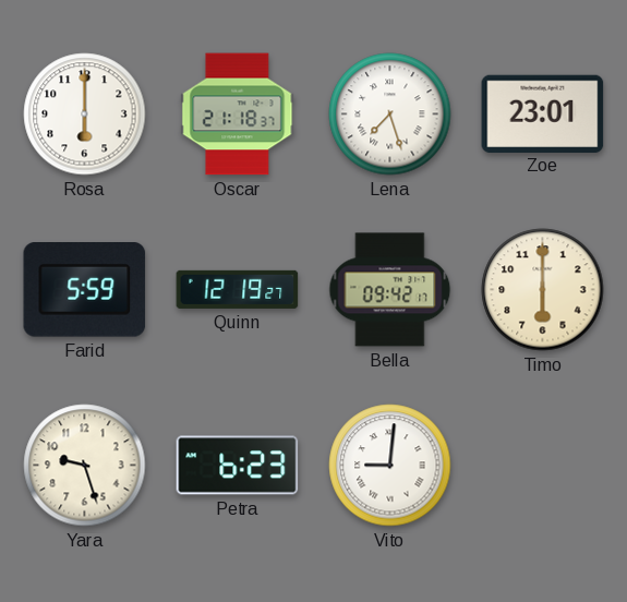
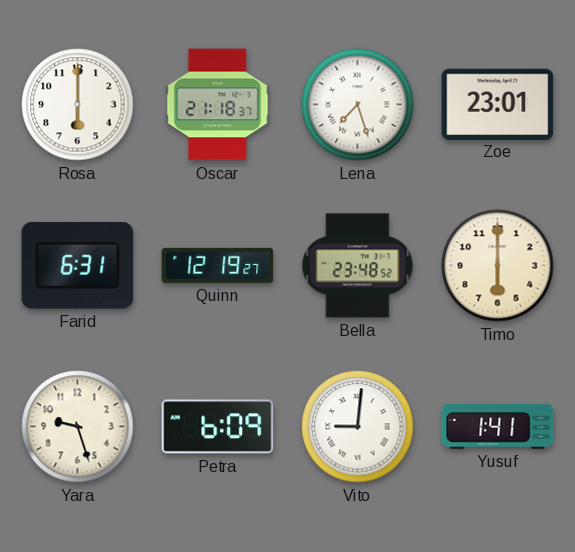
Farid: 5:59 -> 6:31 (78, 266)
Bella: 09:42 -> 23:48 (358, 266)
Petra: 6:23 -> 6:09 (218, 427)
Yusuf: none -> 1:41 (498, 426)
